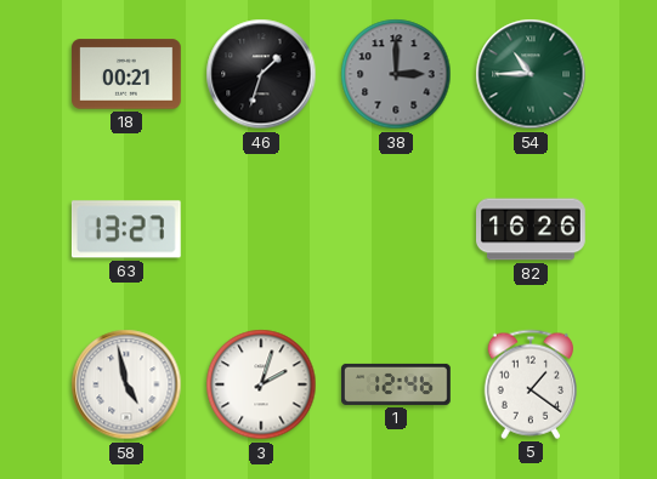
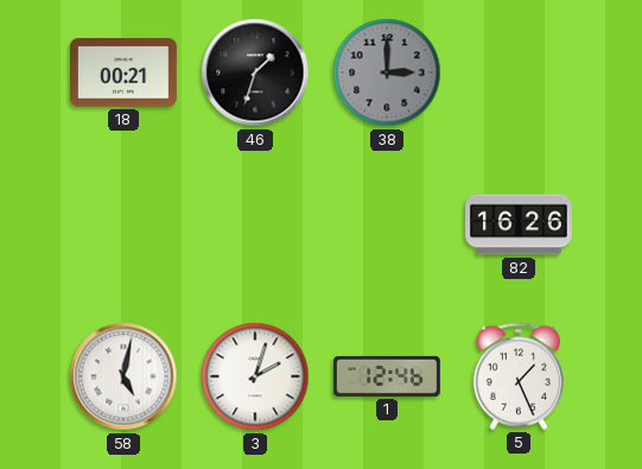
54: 10:45 -> none (531, 74)
63: 13:27 -> none (126, 229)
58: 4:58 -> 5:02 (123, 376)
5: 1:21 -> 1:26 (517, 376)
